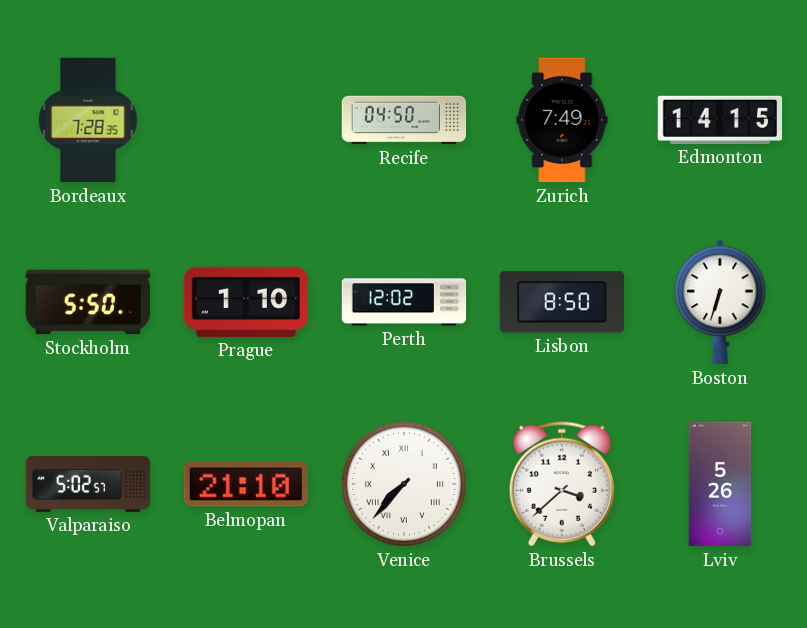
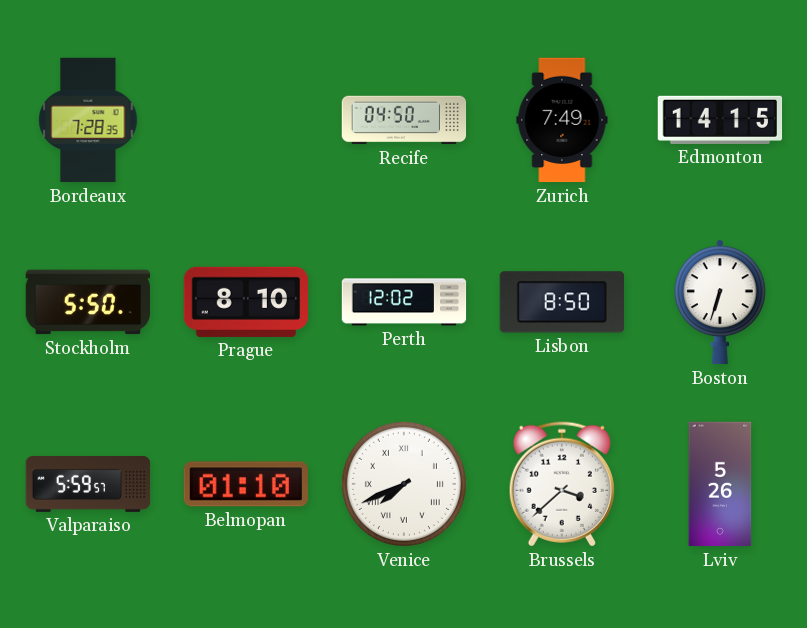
Prague: 1:10 -> 8:10 (245, 302)
Valparaiso: 5:02 -> 5:59 (88, 484)
Belmopan: 21:10 -> 01:10 (246, 484)
Venice: 7:37 -> 7:41 (404, 484)
